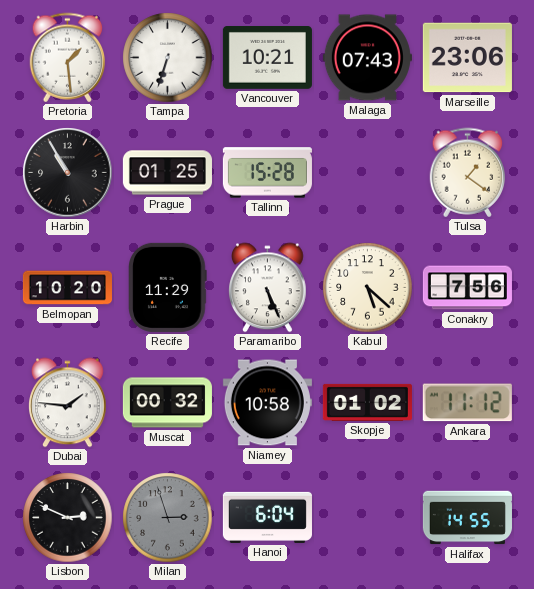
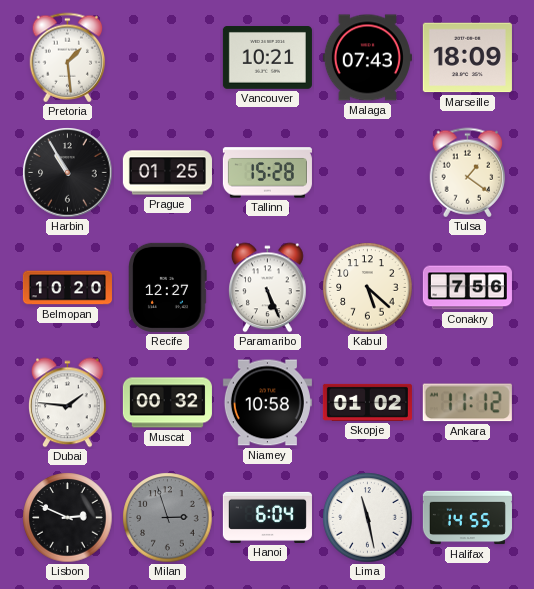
Tampa: 6:33 -> none (168, 58)
Marseille: 23:06 -> 18:09 (467, 58)
Recife: 11:29 -> 12:27 (168, 287)
Lima: none -> 11:28 (368, 518)
